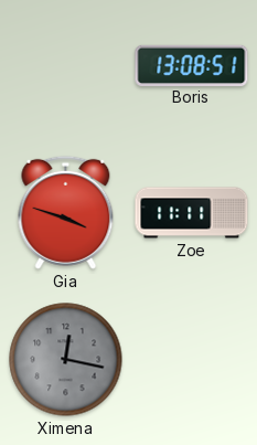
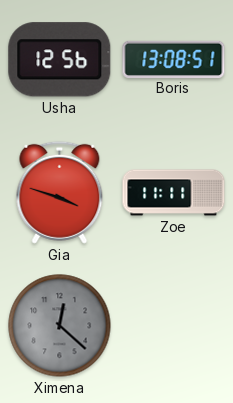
Usha: none -> 12:56 (60, 60)
Ximena: 12:17 -> 12:22 (60, 326)
